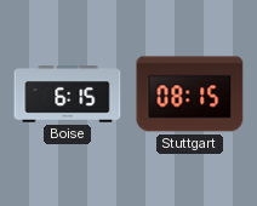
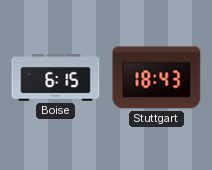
Stuttgart: 08:15 -> 18:43 (157, 78)
